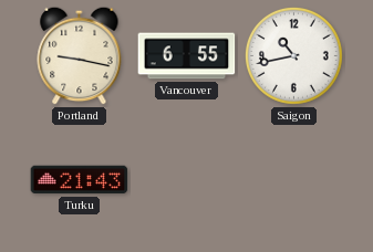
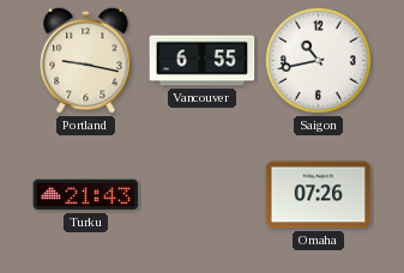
Omaha: none -> 07:26 (319, 195)
